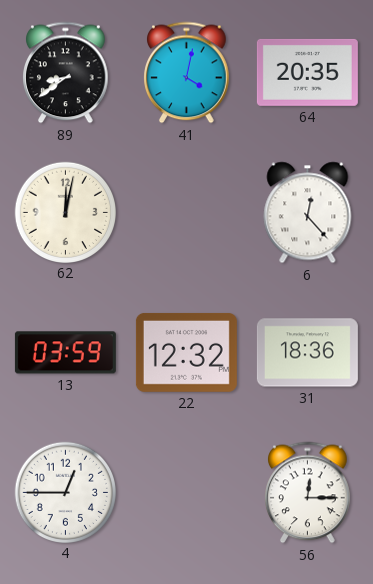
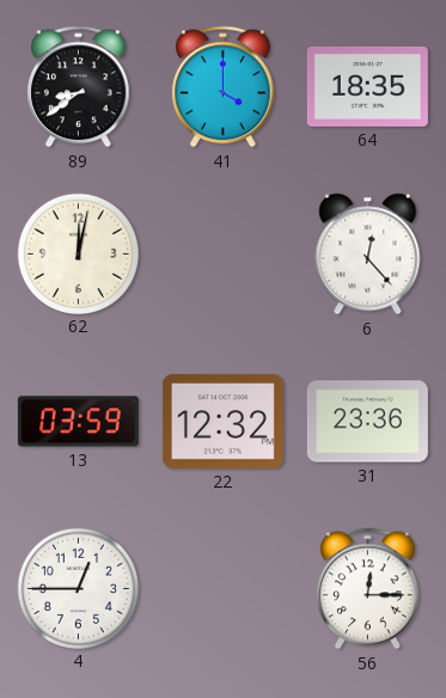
41: 4:02 -> 4:00 (224, 87)
64: 20:35 -> 18:35 (367, 86)
31: 18:36 -> 23:36 (367, 422)
